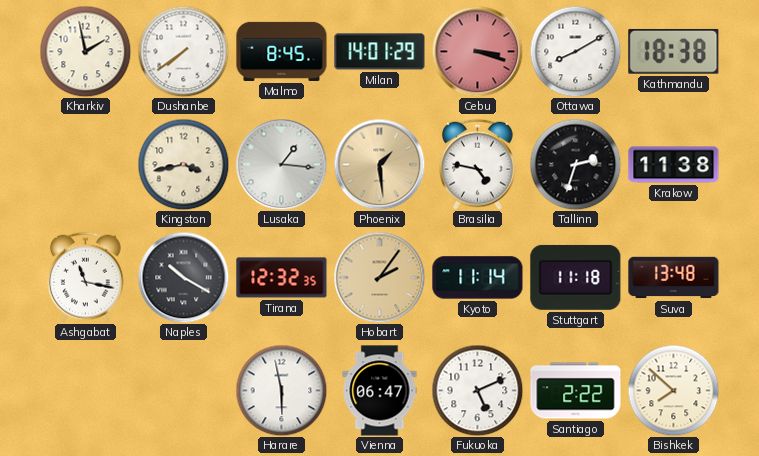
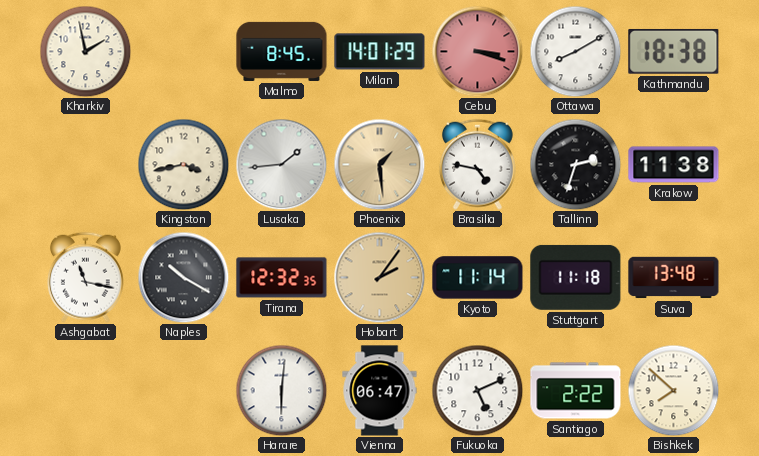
Dushanbe: 7:39 -> none (183, 51)
Lusaka: 1:16 -> 1:44 (281, 164)
Harare: 5:58 -> 6:01 (281, 390)
